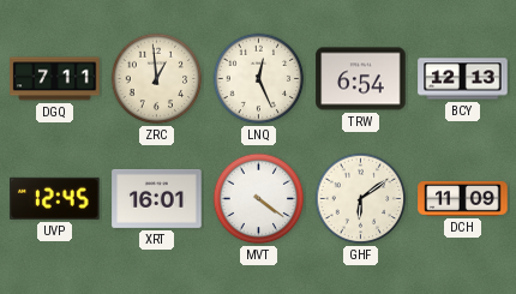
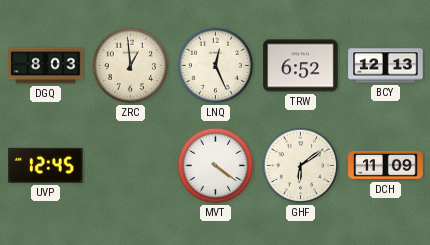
DGQ: 7:11 -> 8:03 (46, 66)
TRW: 6:54 -> 6:52 (301, 66)
XRT: 16:01 -> none (157, 198)
